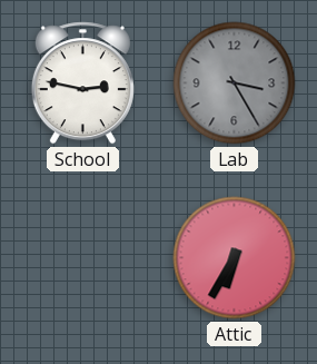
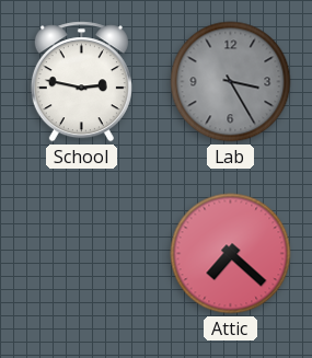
Attic: 6:35 -> 7:22 (231, 254)
